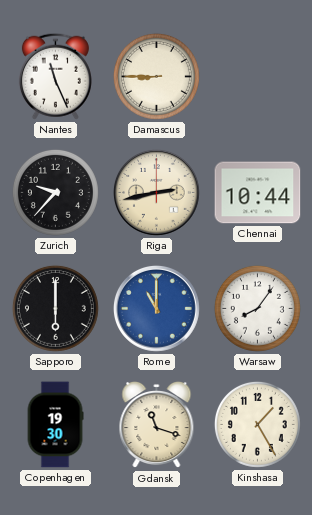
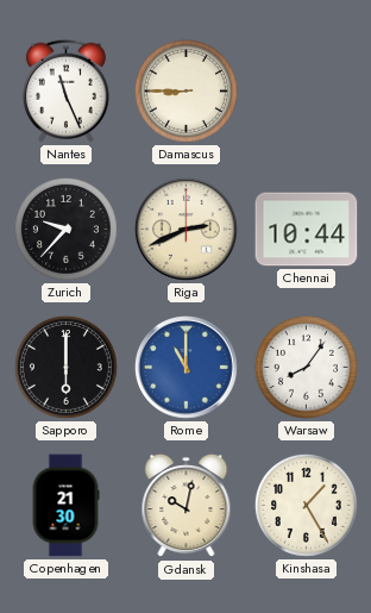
Riga: 2:43 -> 2:41 (187, 230)
Copenhagen: 19:30 -> 21:30 (65, 506)
Gdansk: 11:18 -> 10:02 (187, 506)
